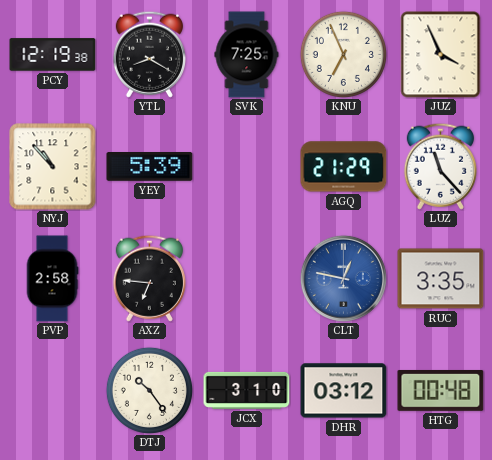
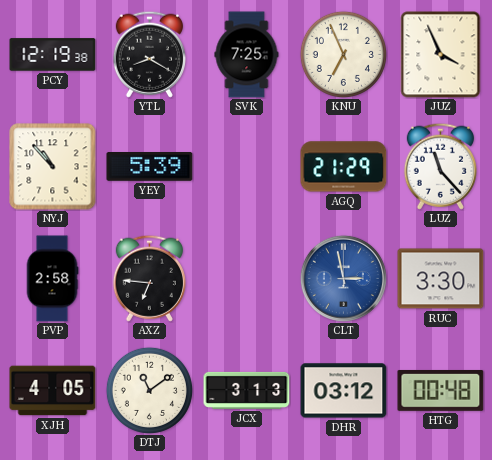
CLT: 12:47 -> 2:58 (343, 278)
RUC: 3:35 -> 3:30 (441, 279)
XJH: none -> 4:05 (53, 391)
DTJ: 10:24 -> 11:09 (149, 390)
JCX: 3:10 -> 3:13 (247, 390)
